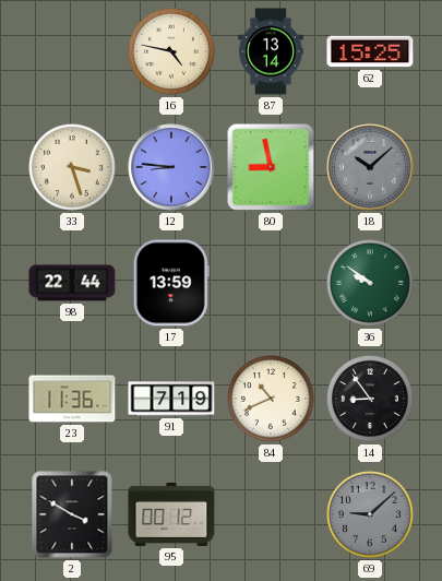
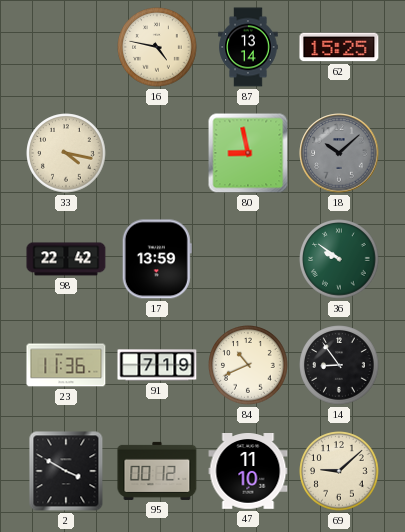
33: 3:27 -> 4:17 (66, 153)
12: 8:46 -> none (171, 167)
98: 22:44 -> 22:42 (66, 259)
47: none -> 11:10 (248, 472)
69 dial: grey -> cream (339, 471)
